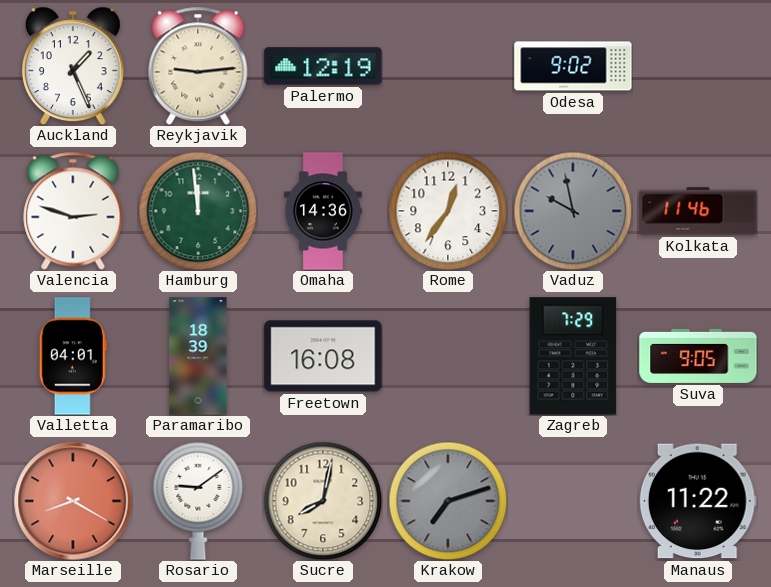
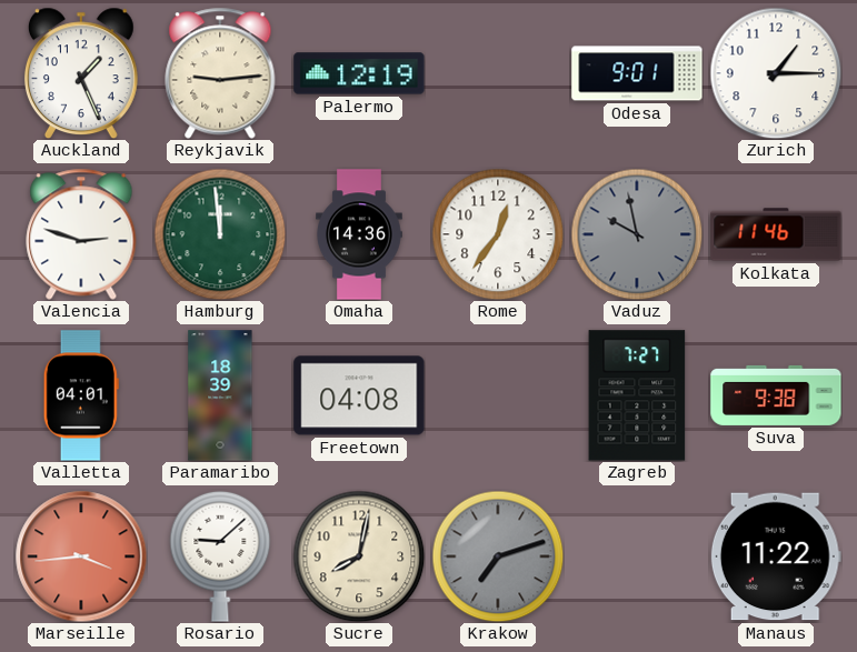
Odesa: 9:02 -> 9:01 (637, 73)
Zurich: none -> 1:15 (776, 73)
Freetown: 16:08 -> 04:08 (359, 395)
Zagreb: 7:29 -> 7:27 (637, 395)
Suva: 9:05 -> 9:38 (776, 395)
Marseille: 8:20 -> 3:44 (81, 556)
Rosario: 9:09 -> 9:08 (220, 556)
